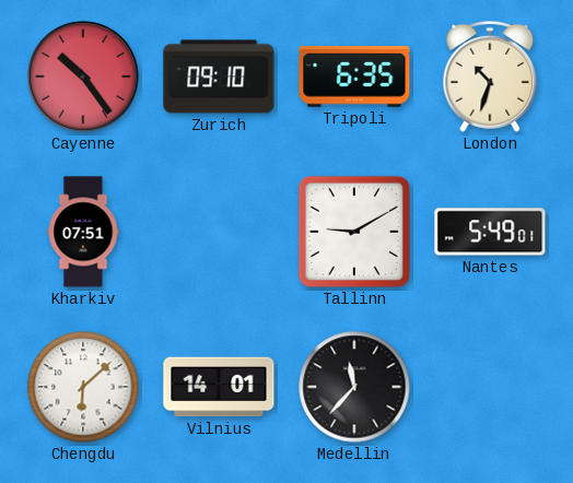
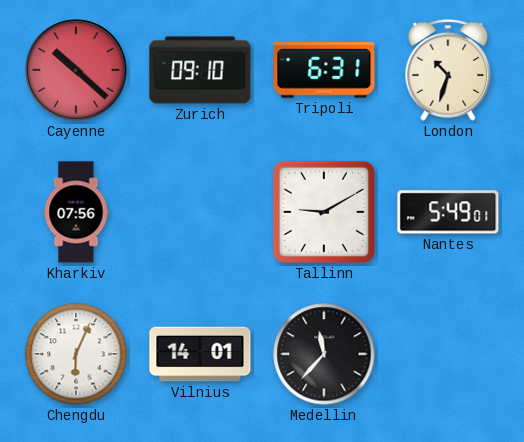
Cayenne: 10:24 -> 10:22 (76, 70)
Tripoli: 6:35 -> 6:31 (324, 70)
Kharkiv: 07:51 -> 07:56 (76, 212)
Chengdu: 6:08 -> 6:04 (76, 354)
